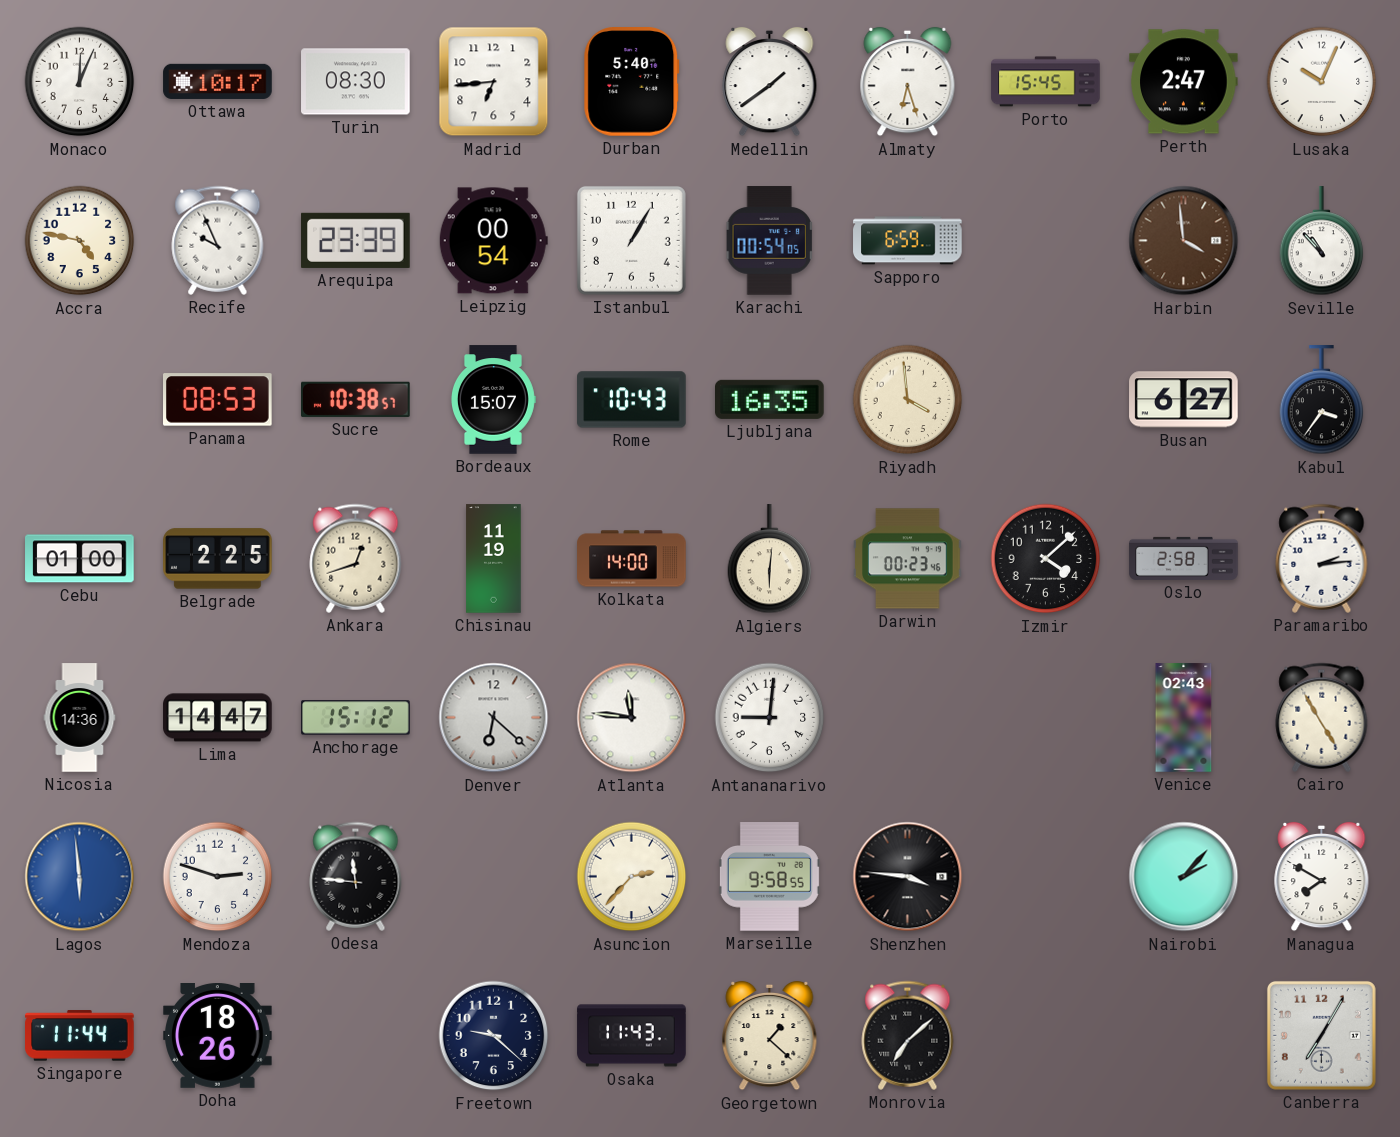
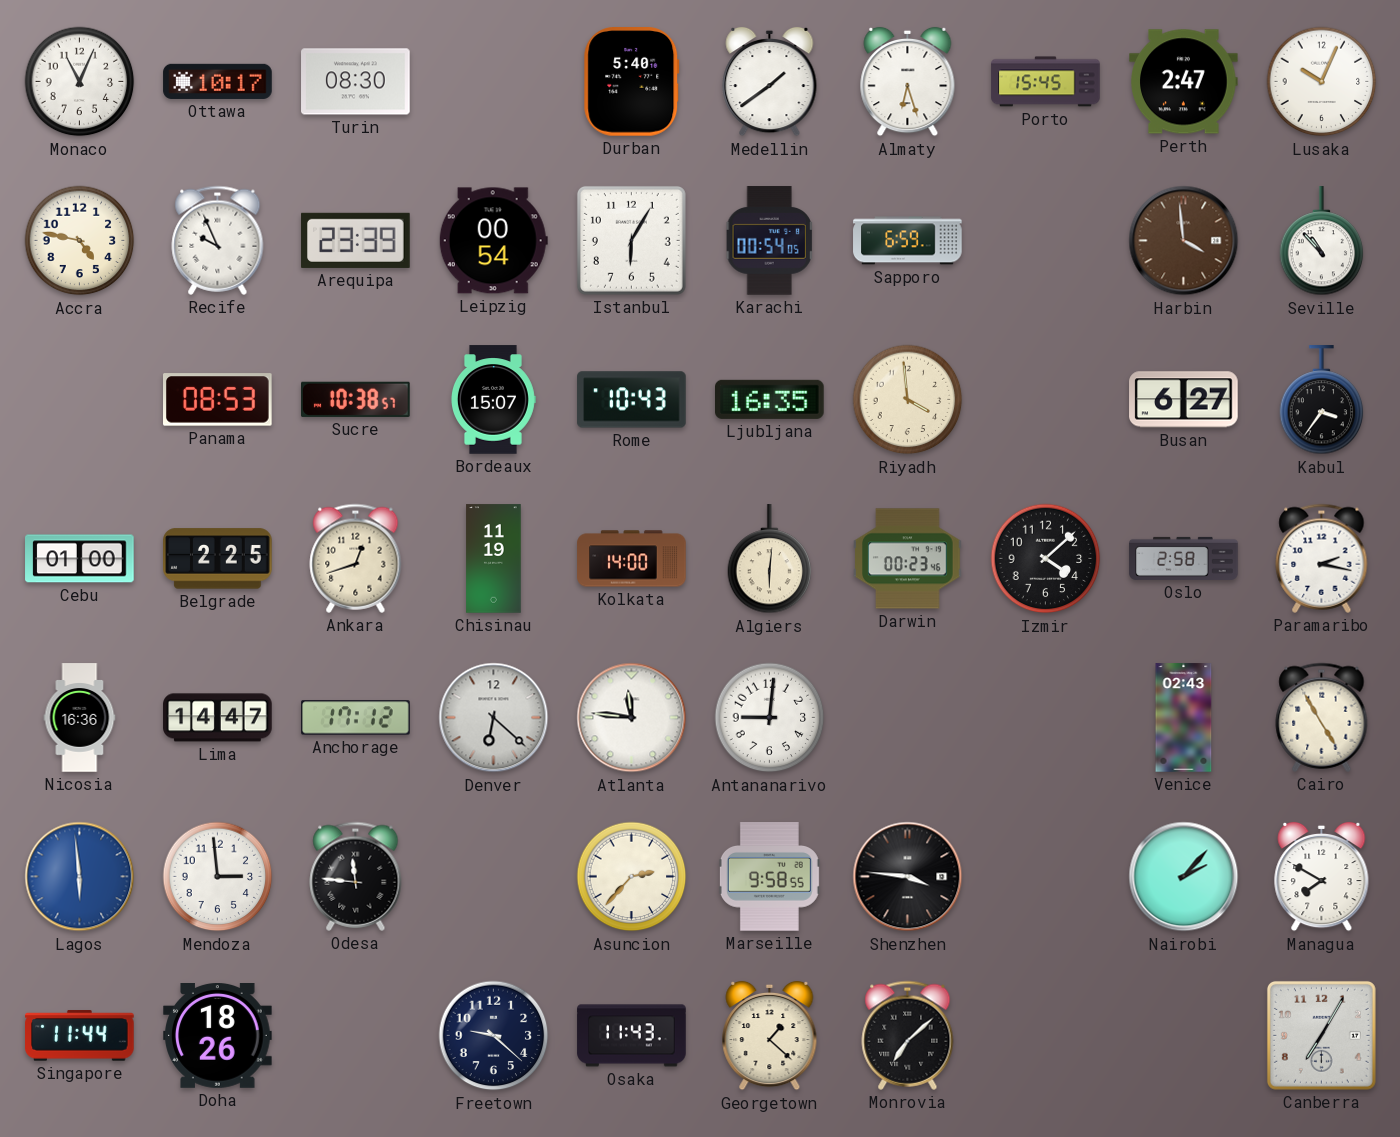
Monaco: 12:04 -> 11:04 (80, 82)
Madrid: 6:44 -> none (494, 82)
Istanbul: 1:05 -> 6:05 (631, 240)
Paramaribo: 2:14 -> 2:17 (1322, 558)
Nicosia: 14:36 -> 16:36 (80, 718)
Anchorage: 15:12 -> 17:12 (356, 718)
Mendoza: 2:48 -> 2:59 (218, 877)
